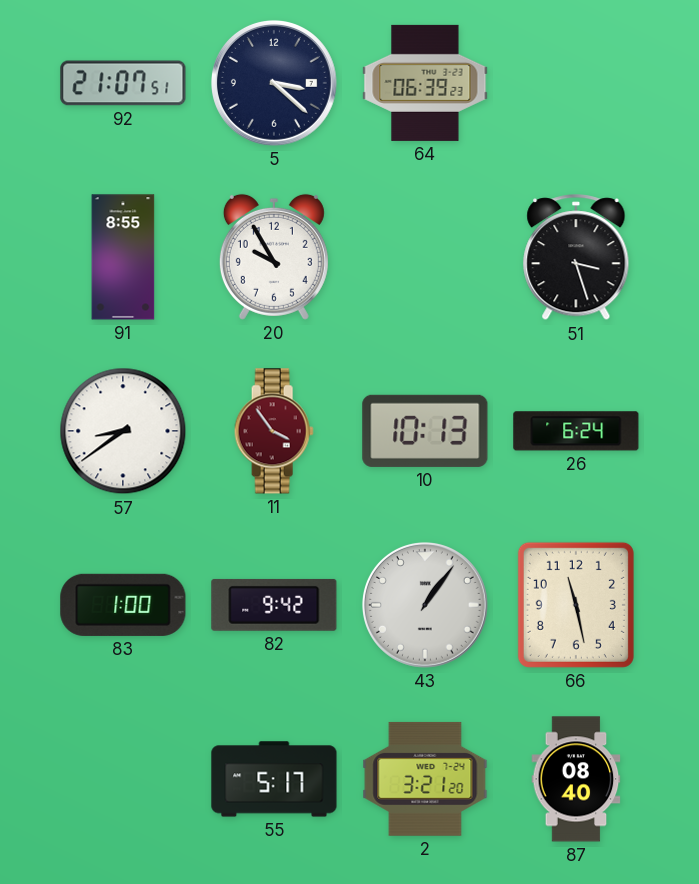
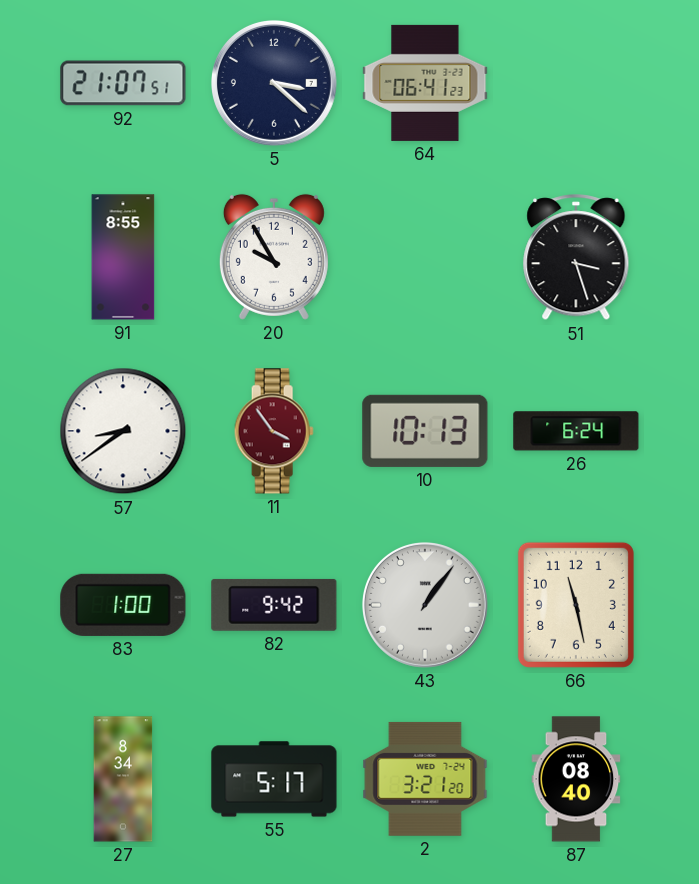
64: 06:39 -> 06:41 (425, 83)
27: none -> 8:34 (123, 779)
